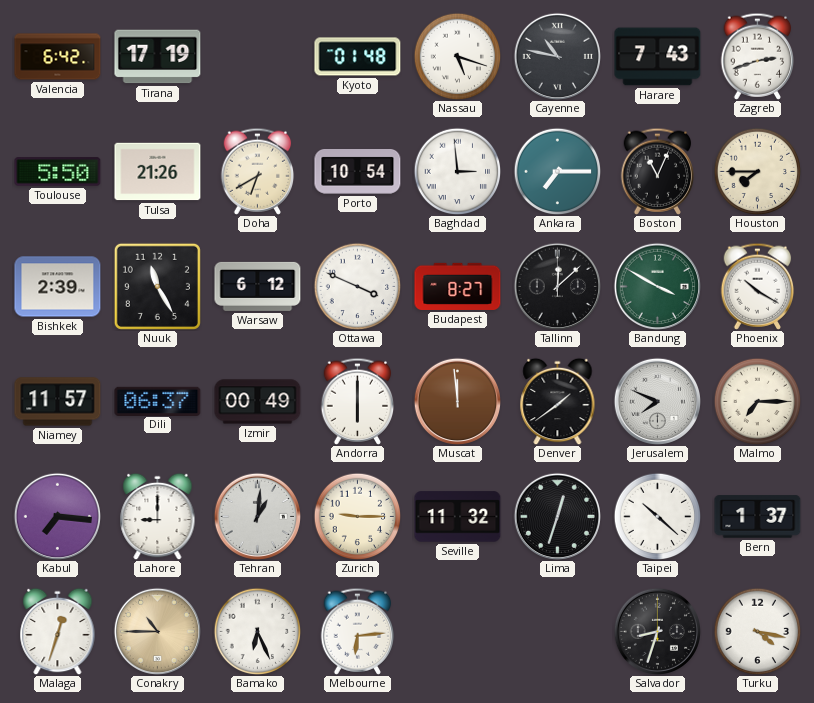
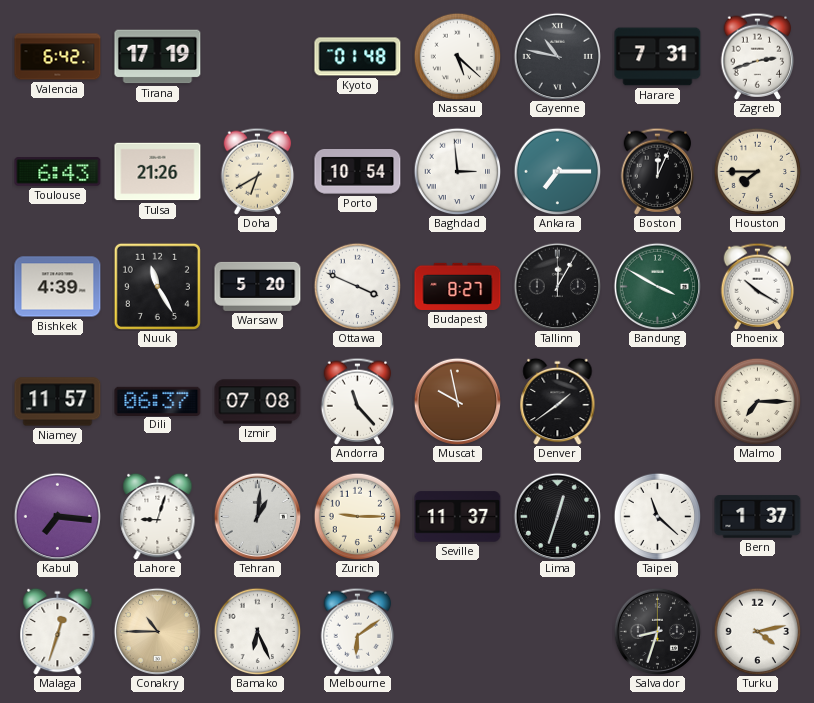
Nassau: 5:18 -> 5:22 (457, 56)
Harare: 7:43 -> 7:31 (658, 57)
Toulouse: 5:50 -> 6:43 (58, 172)
Boston: 11:04 -> 12:04 (658, 171)
Bishkek: 2:39 -> 4:39 (58, 287)
Warsaw: 6:12 -> 5:20 (258, 286)
Tallinn: 12:08 -> 12:05 (557, 286)
Izmir: 00:49 -> 07:08 (258, 402)
Andorra: 6:00 -> 11:23 (358, 401)
Muscat: 11:59 -> 9:58 (457, 401)
Jerusalem: 7:49 -> none (657, 401)
Lahore: 9:00 -> 9:03 (158, 516)
Seville: 11:32 -> 11:37 (458, 517)
Taipei: 10:22 -> 11:22 (657, 516)
Melbourne: 6:14 -> 6:09 (358, 631)
Turku: 4:17 -> 4:13 (757, 631)
